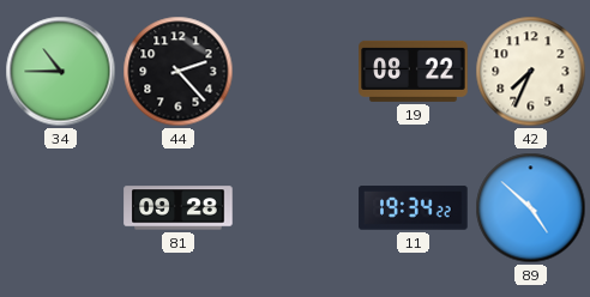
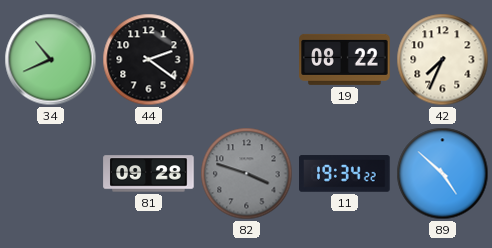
34: 10:45 -> 10:41 (51, 60)
44: 2:23 -> 2:21 (149, 60)
82: none -> 3:48 (247, 174)
